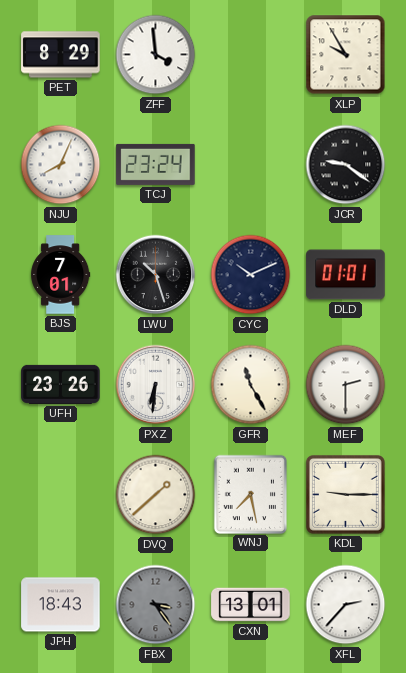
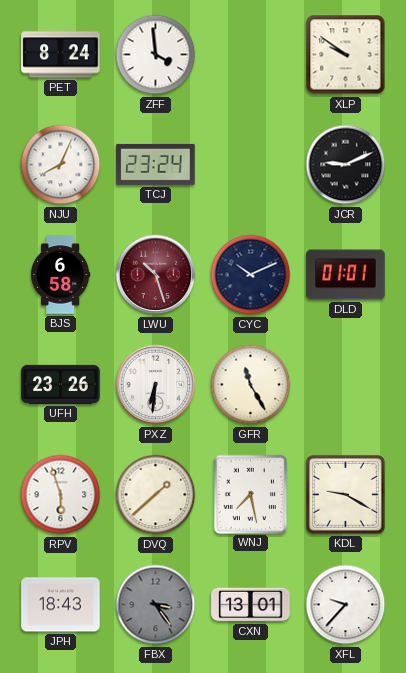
PET: 8:29 -> 8:24 (61, 55)
XLP: 9:55 -> 9:51 (346, 55)
JCR: 9:21 -> 9:11 (346, 165)
BJS: 7:01 -> 6:58 (61, 275)
LWU dial: black -> burgundy (156, 275)
MEF: 2:30 -> none (346, 385)
RPV: none -> 5:57 (61, 495)
KDL: 9:15 -> 9:20 (345, 494)
XFL: 2:37 -> 9:37 (346, 605)
